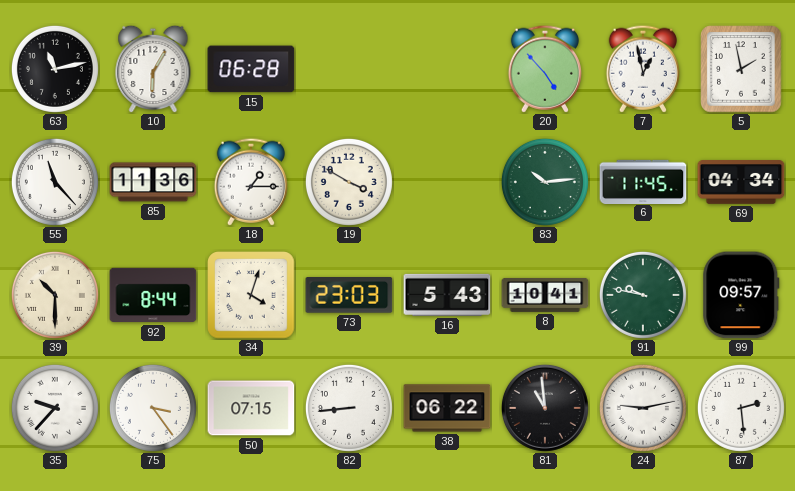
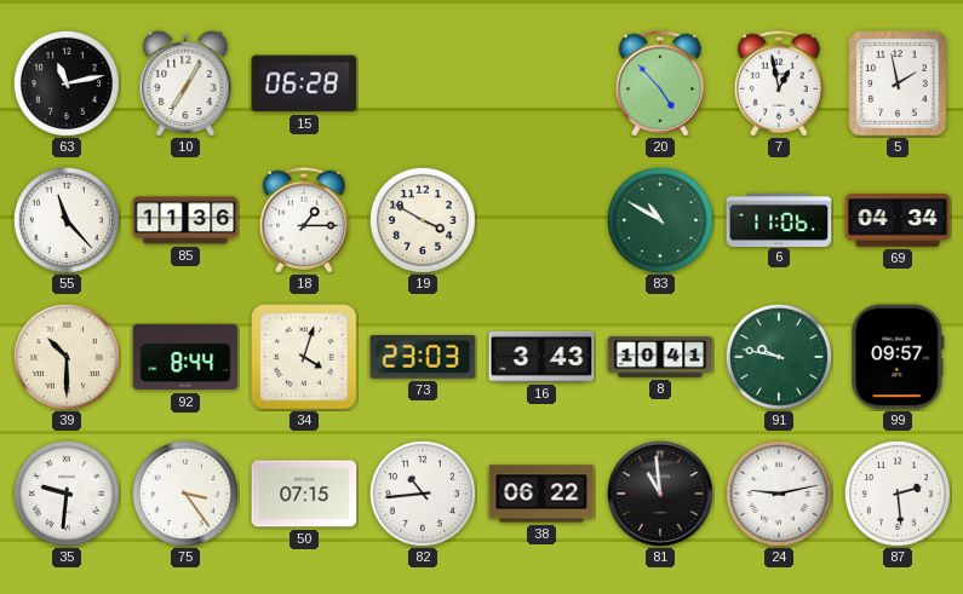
10: 6:05 -> 7:05 (185, 83)
83: 10:14 -> 10:50 (660, 220)
6: 11:45 -> 11:06 (779, 219)
16: 5:43 -> 3:43 (541, 357)
35: 9:37 -> 9:31 (67, 494)
82: 8:44 -> 10:44 (423, 494)
